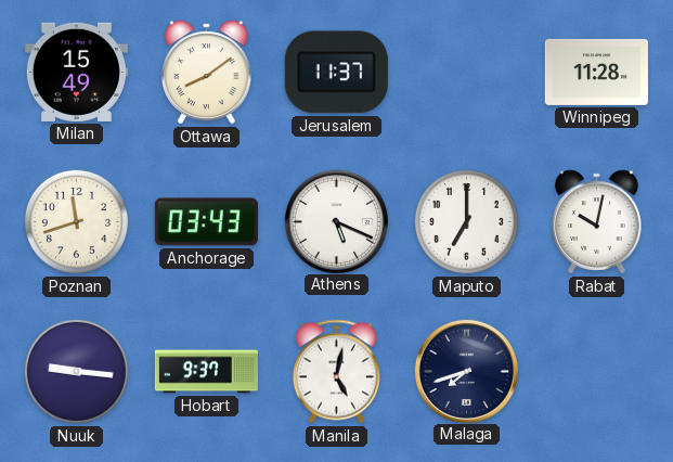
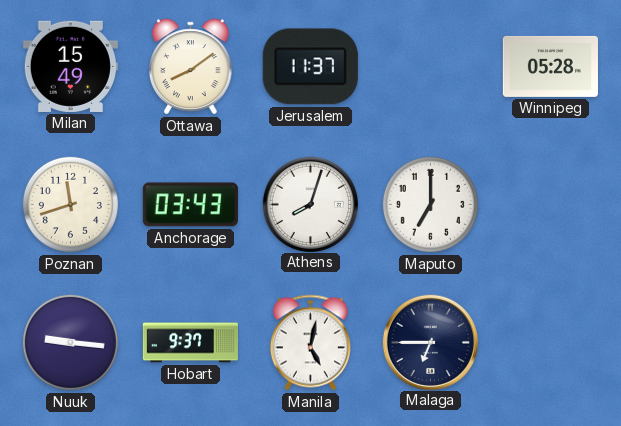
Winnipeg: 11:28 -> 05:28 (550, 66)
Athens: 5:19 -> 8:03 (310, 204)
Rabat: 10:02 -> none (597, 222)
Malaga: 7:42 -> 6:45 (430, 342)
